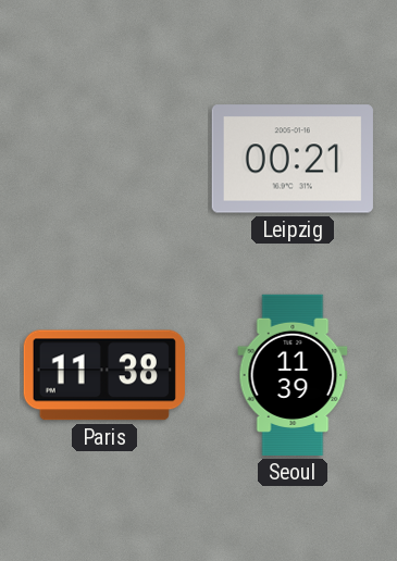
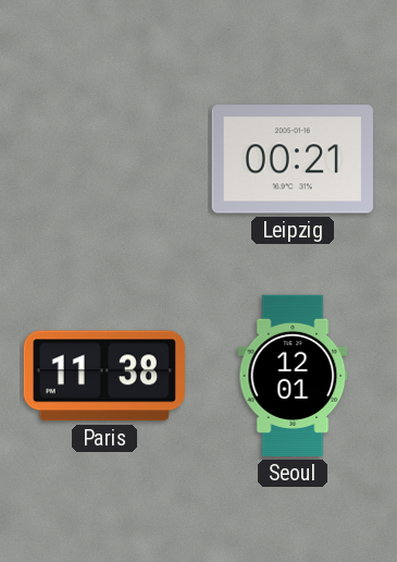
Seoul: 11:39 -> 12:01 (293, 376)
